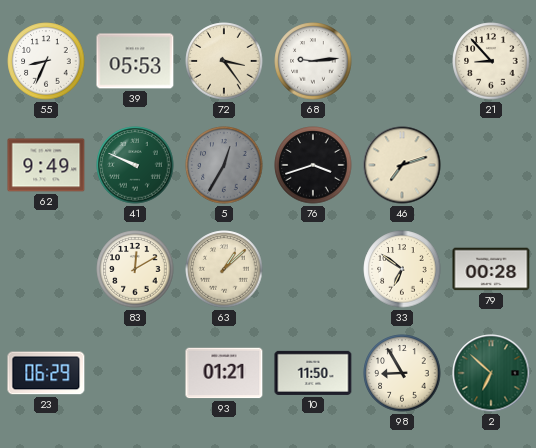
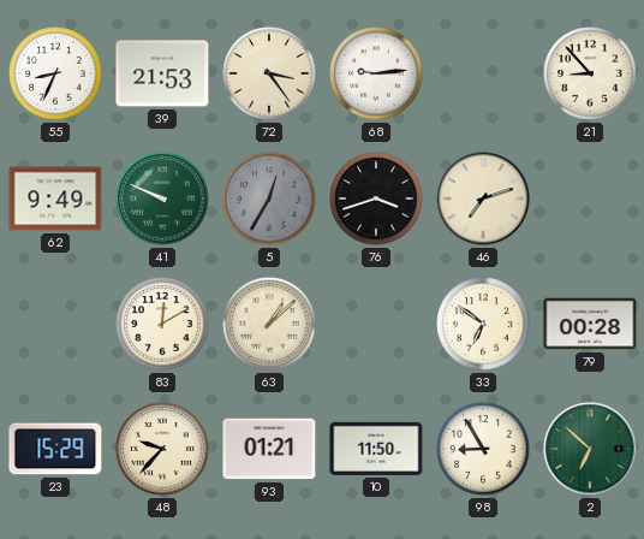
39: 05:53 -> 21:53 (162, 73)
23: 06:29 -> 15:29 (55, 449)
48: none -> 9:37 (162, 449)
